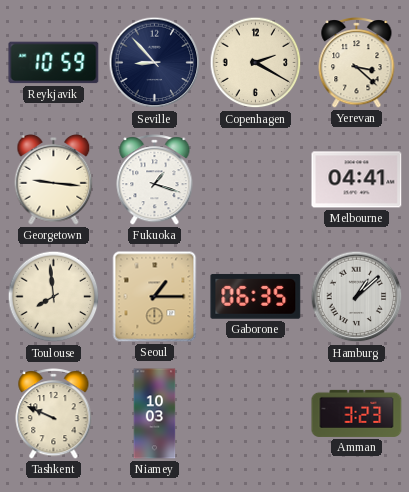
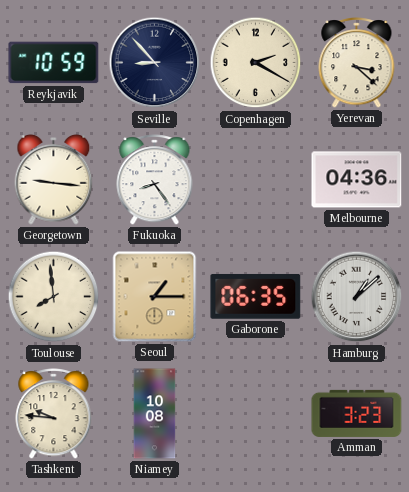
Fukuoka: 1:18 -> 8:24 (155, 180)
Melbourne: 04:41 -> 04:36 (357, 180)
Tashkent: 9:49 -> 9:46 (54, 414)
Niamey: 10:03 -> 10:08 (155, 414)
